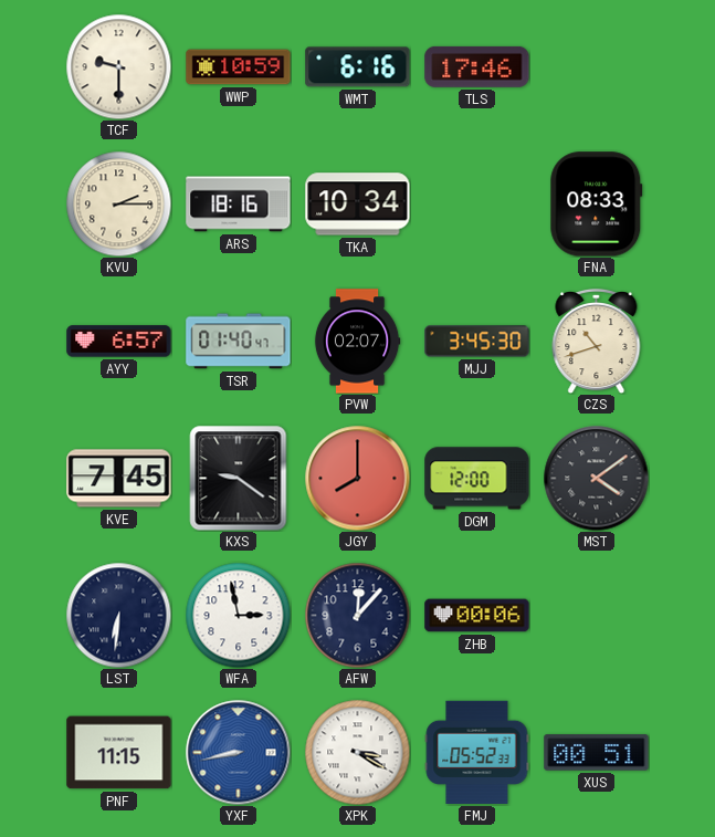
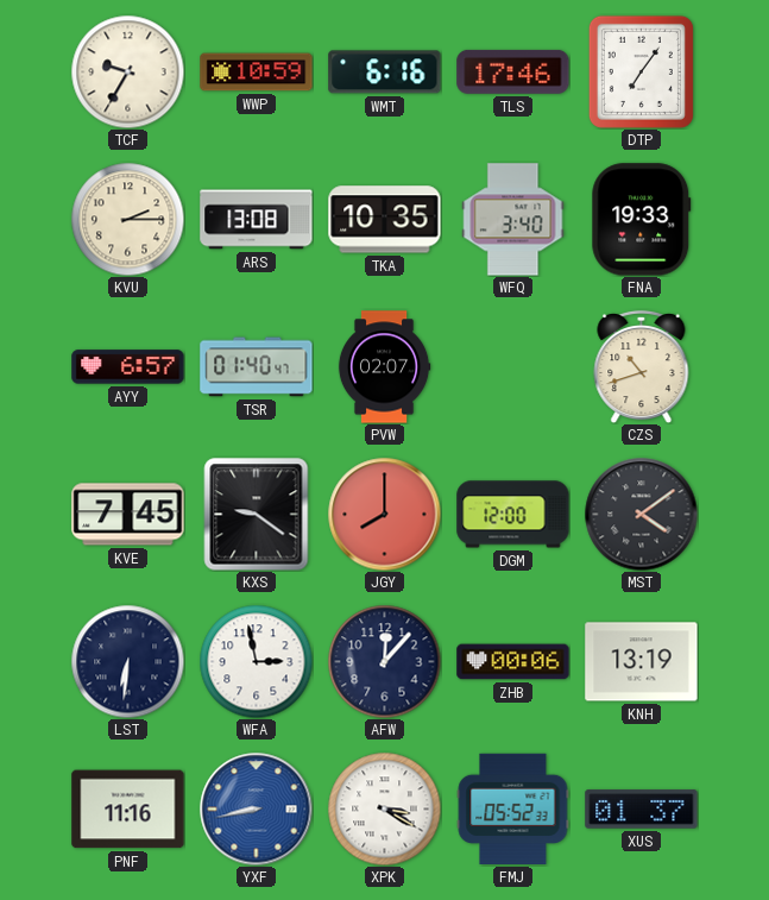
TCF: 9:30 -> 9:35 (127, 71)
DTP: none -> 7:06 (641, 71)
ARS: 18:16 -> 13:08 (257, 220)
TKA: 10:34 -> 10:35 (385, 220)
WFQ: none -> 3:40 (513, 220)
FNA: 08:33 -> 19:33 (642, 220)
MJJ: 3:45 -> none (477, 342)
KNH: none -> 13:19 (642, 662)
PNF: 11:15 -> 11:16 (128, 810)
XUS: 00:51 -> 01:37 (642, 810)
